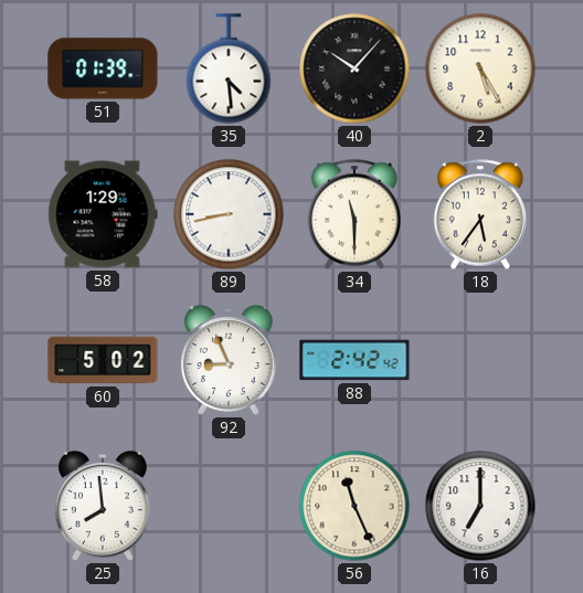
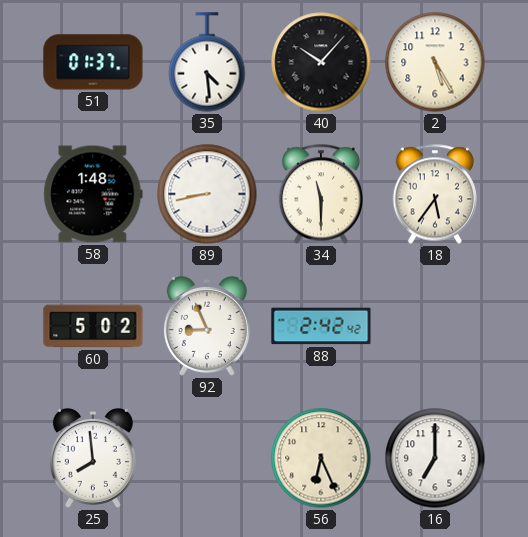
51: 01:39 -> 01:37 (93, 62)
58: 1:29 -> 1:48 (93, 194)
56: 11:26 -> 6:26 (321, 458)
